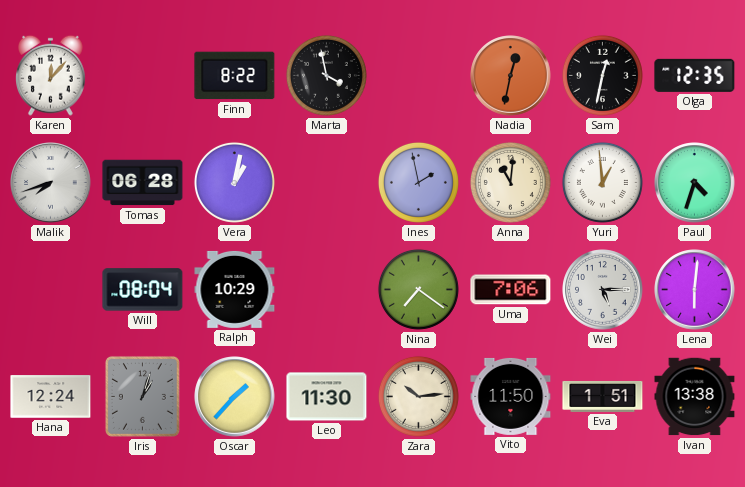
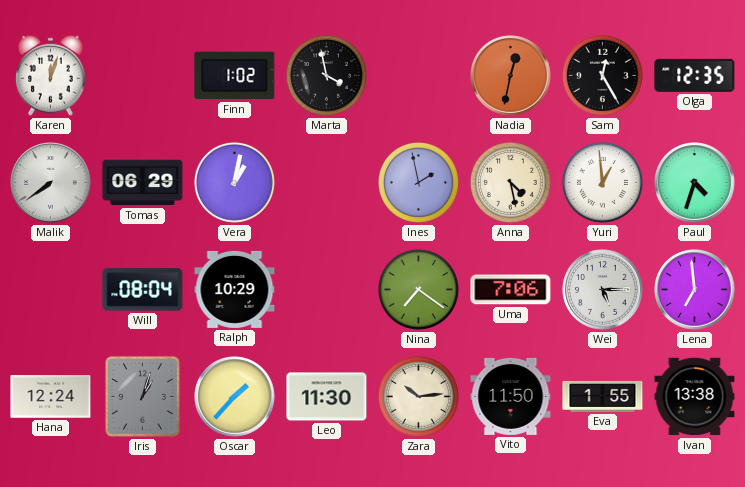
Karen: 12:07 -> 12:03 (51, 75)
Finn: 8:22 -> 1:02 (235, 76)
Sam: 12:32 -> 12:25 (602, 75)
Malik: 7:42 -> 7:39 (51, 183)
Tomas: 06:28 -> 06:29 (143, 183)
Anna: 11:01 -> 4:28 (510, 182)
Lena: 6:01 -> 6:59 (695, 290)
Eva: 1:51 -> 1:55 (603, 396)
